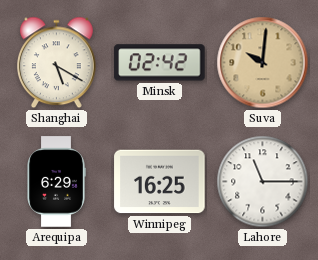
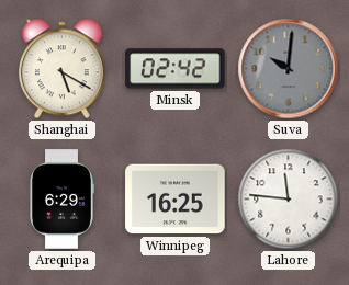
Suva dial: champagne -> grey (289, 69)
Lahore: 11:15 -> 11:46 (289, 200)
